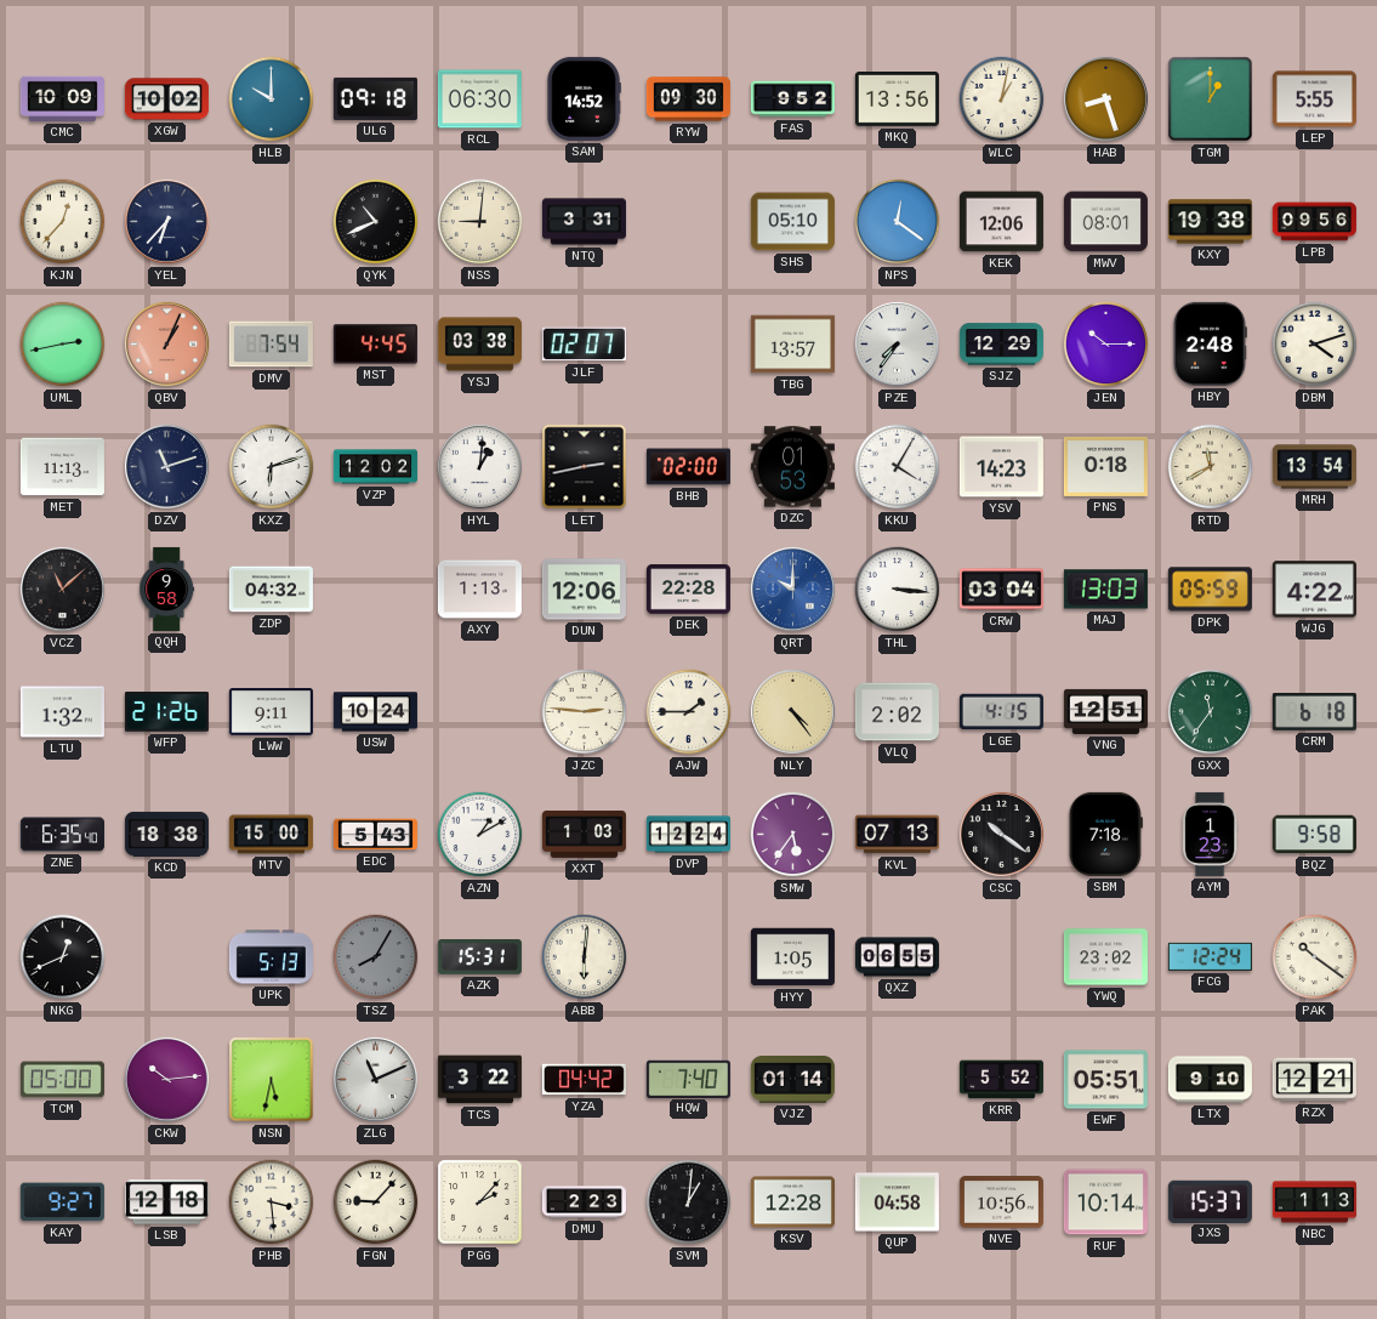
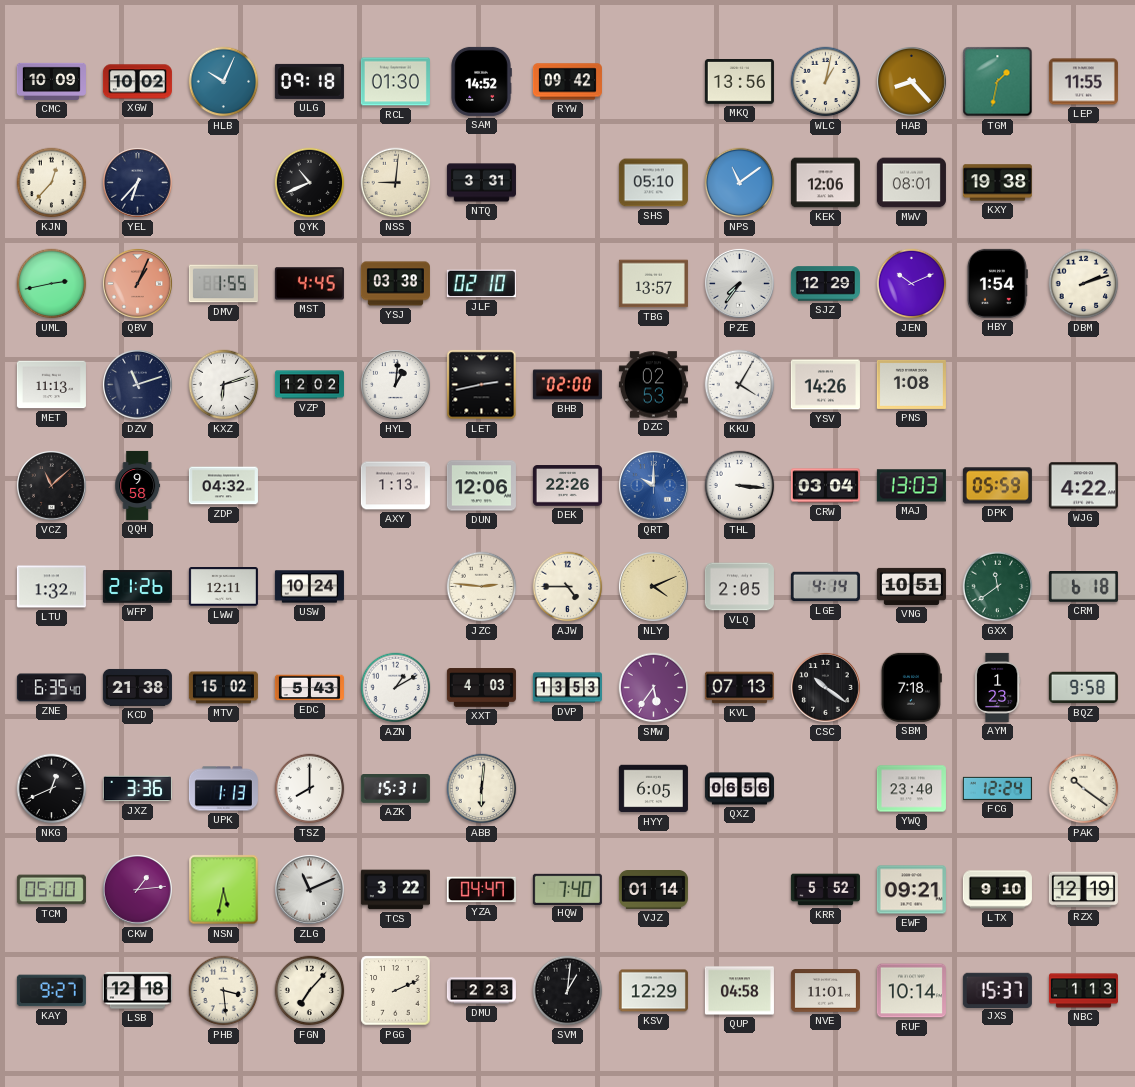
HLB: 10:00 -> 10:04 (224, 82)
RCL: 06:30 -> 01:30 (395, 82)
RYW: 09:30 -> 09:42 (567, 82)
FAS: 9:52 -> none (792, 100)
HAB: 8:27 -> 8:23 (912, 82)
TGM: 1:00 -> 1:32 (998, 82)
LEP: 5:55 -> 11:55 (1083, 82)
NPS: 12:21 -> 11:09 (740, 183)
LPB: 09:56 -> none (1314, 222)
DMV: 7:54 -> 1:55 (223, 284)
JLF: 02:07 -> 02:10 (481, 284)
JEN: 10:15 -> 10:11 (912, 284)
HBY: 2:48 -> 1:54 (997, 283)
DBM: 4:12 -> 2:12 (1084, 284)
DZC: 01:53 -> 02:53 (653, 385)
YSV: 14:23 -> 14:26 (825, 385)
PNS: 0:18 -> 1:08 (911, 384)
RTD: 11:40 -> none (1211, 467)
MRH: 13:54 -> none (1314, 467)
DEK: 22:28 -> 22:26 (567, 486)
LWW: 9:11 -> 12:11 (223, 587)
AJW: 1:45 -> 4:45 (568, 587)
NLY: 4:24 -> 4:11 (654, 587)
VLQ: 2:02 -> 2:05 (739, 587)
LGE: 4:15 -> 4:14 (825, 587)
VNG: 12:51 -> 10:51 (911, 586)
GXX: 11:36 -> 11:39 (998, 587)
KCD: 18:38 -> 21:38 (137, 687)
MTV: 15:00 -> 15:02 (223, 688)
XXT: 1:03 -> 4:03 (481, 688)
DVP: 12:24 -> 13:53 (567, 688)
JXZ: none -> 3:36 (137, 789)
UPK: 5:13 -> 1:13 (223, 789)
TSZ: 8:05 -> 8:00 (310, 789)
TSZ dial: grey -> white (310, 789)
HYY: 1:05 -> 6:05 (653, 789)
QXZ: 06:55 -> 06:56 (739, 789)
YWQ: 23:02 -> 23:40 (911, 789)
CKW: 10:14 -> 1:14 (138, 890)
YZA: 04:42 -> 04:47 (481, 890)
EWF: 05:51 -> 09:21 (911, 890)
RZX: 12:21 -> 12:19 (1083, 890)
FGN: 9:07 -> 7:07 (310, 991)
PGG: 2:07 -> 2:11 (396, 991)
KSV: 12:28 -> 12:29 (653, 991)
NVE: 10:56 -> 11:01 (825, 991)
